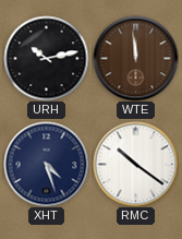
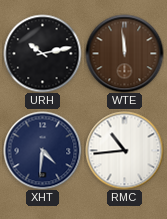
XHT: 4:27 -> 4:31 (42, 150)
RMC: 10:21 -> 10:44 (124, 150)
